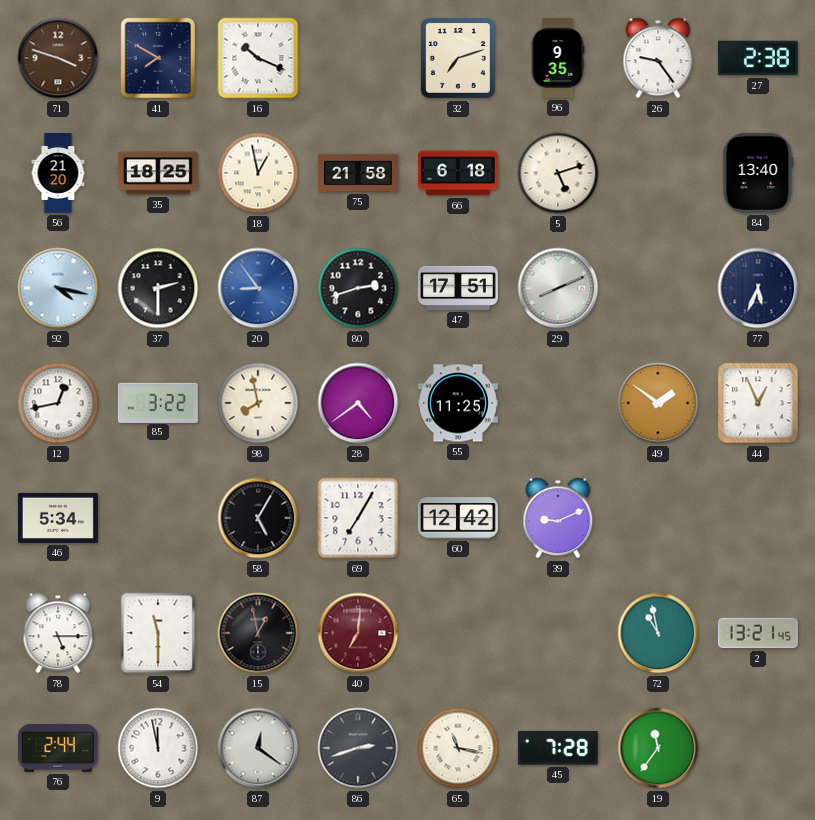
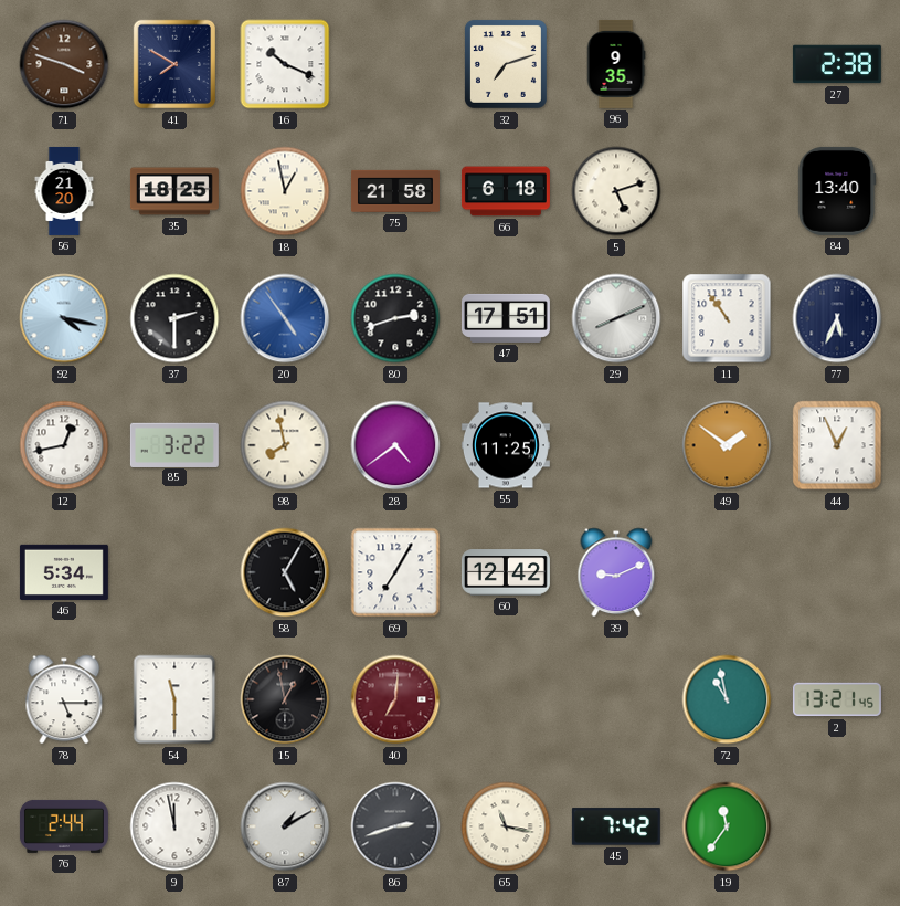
26: 9:24 -> none (658, 58)
20: 8:54 -> 4:54 (285, 318)
11: none -> 10:54 (727, 318)
87: 12:21 -> 1:10 (285, 826)
45: 7:28 -> 7:42 (616, 826)
